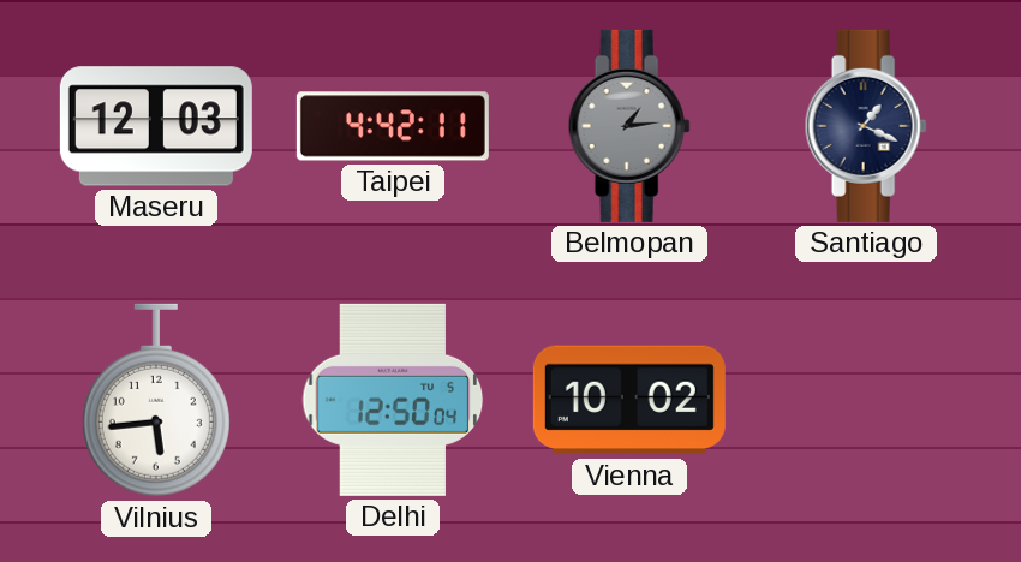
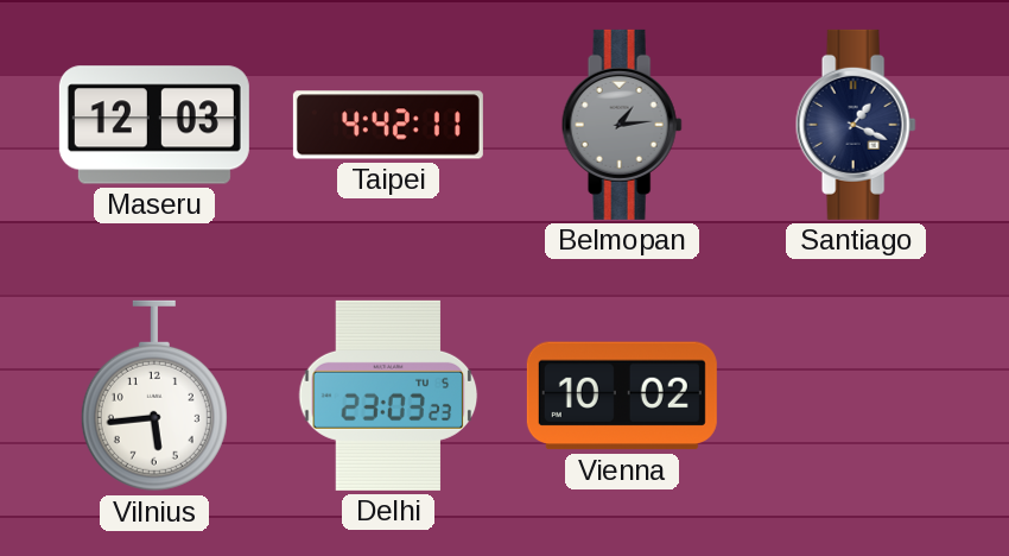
Delhi: 12:50 -> 23:03 (388, 396)
